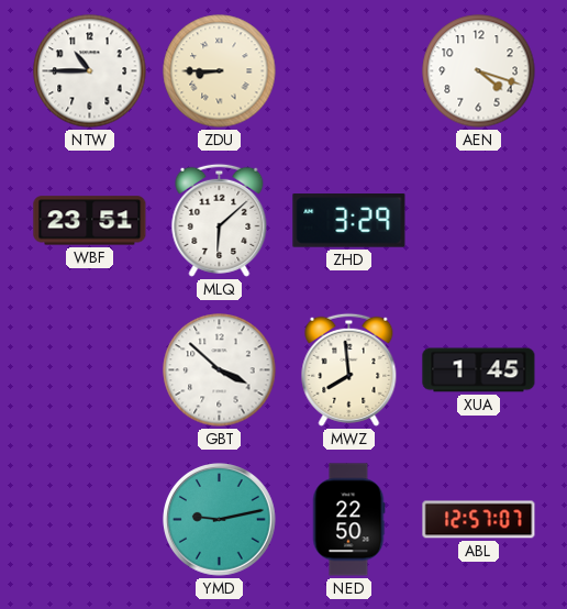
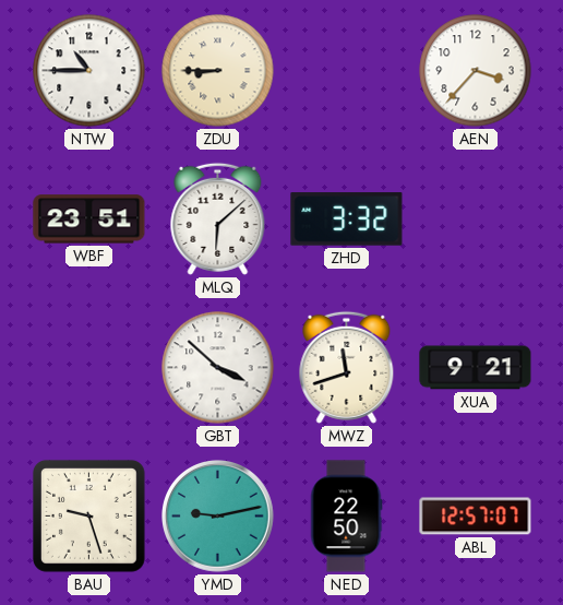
AEN: 4:18 -> 3:37 (476, 71)
ZHD: 3:29 -> 3:32 (347, 220)
MWZ: 7:59 -> 11:42 (347, 367)
XUA: 1:45 -> 9:21 (476, 368)
BAU: none -> 9:27 (88, 515)
